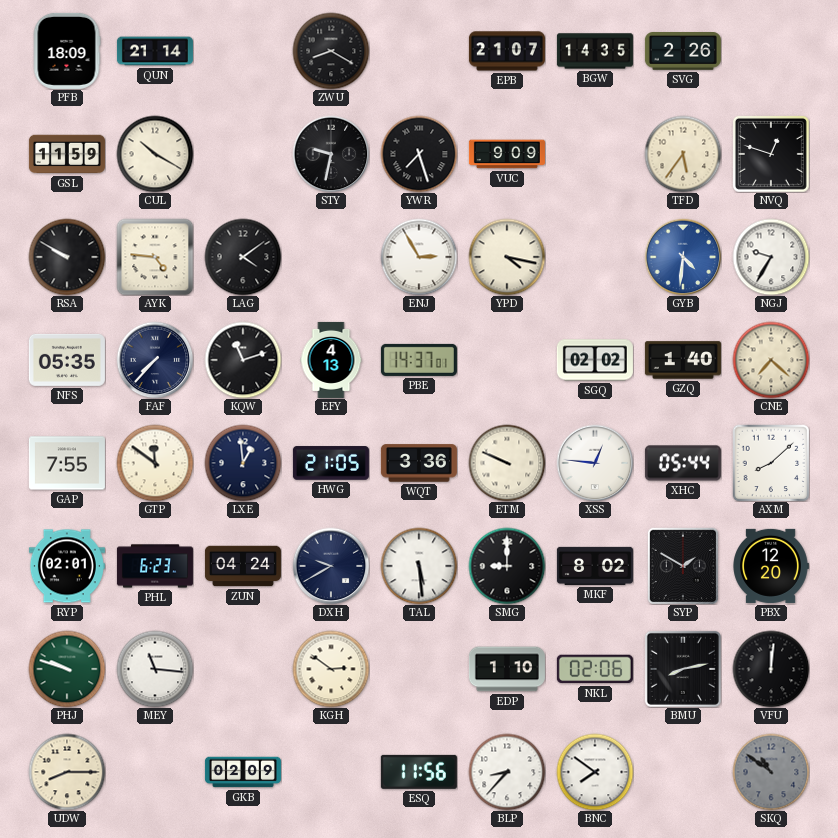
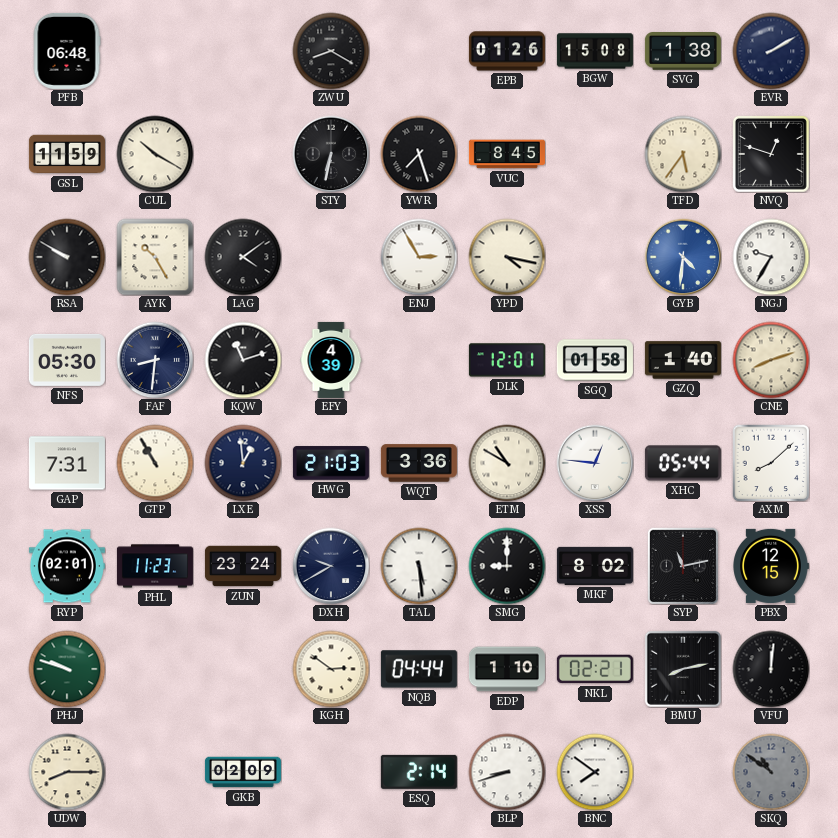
PFB: 18:09 -> 06:48 (67, 51)
QUN: 21:14 -> none (155, 51)
EPB: 21:07 -> 01:26 (507, 51)
BGW: 14:35 -> 15:08 (595, 51)
SVG: 2:26 -> 1:38 (683, 52)
EVR: none -> 2:10 (771, 51)
STY: 9:32 -> 6:32 (331, 154)
VUC: 9:09 -> 8:45 (507, 154)
AYK: 4:46 -> 10:25 (155, 257)
NFS: 05:35 -> 05:30 (67, 360)
FAF: 7:37 -> 8:31 (155, 360)
EFY: 4:13 -> 4:39 (331, 360)
PBE: 14:37 -> none (419, 360)
DLK: none -> 12:01 (507, 360)
SGQ: 02:02 -> 01:58 (595, 360)
CNE: 7:22 -> 8:12 (771, 360)
GAP: 7:55 -> 7:31 (67, 463)
GTP: 11:51 -> 10:55 (155, 463)
HWG: 21:05 -> 21:03 (331, 463)
ETM: 9:49 -> 10:50 (507, 463)
PHL: 6:23 -> 11:23 (155, 566)
ZUN: 04:24 -> 23:24 (243, 566)
SYP: 1:50 -> 11:13 (683, 566)
PBX: 12:20 -> 12:15 (771, 566)
MEY: 11:16 -> none (155, 669)
NQB: none -> 04:44 (419, 669)
NKL: 02:06 -> 02:21 (595, 669)
ESQ: 11:56 -> 2:14 (419, 772)
BLP: 8:37 -> 8:42 (507, 772)
